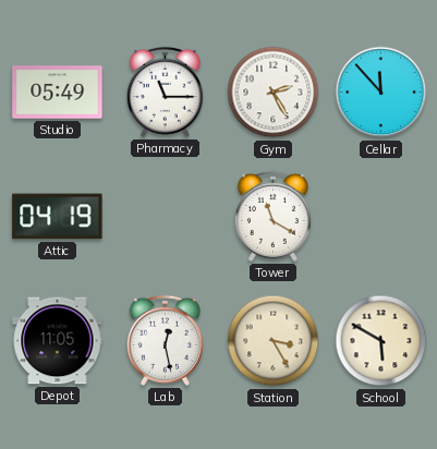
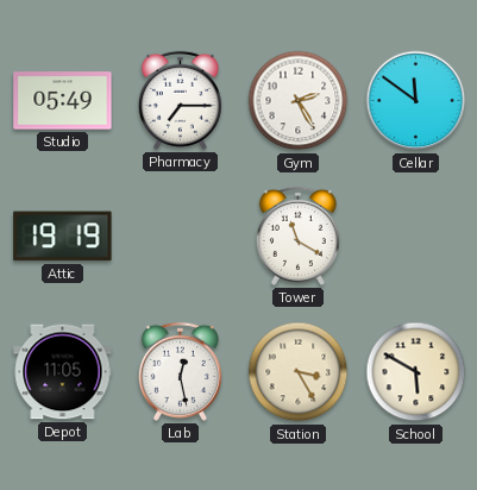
Pharmacy: 11:15 -> 7:15 (180, 100)
Cellar: 11:53 -> 11:51 (416, 101)
Attic: 04:19 -> 19:19 (63, 237)
